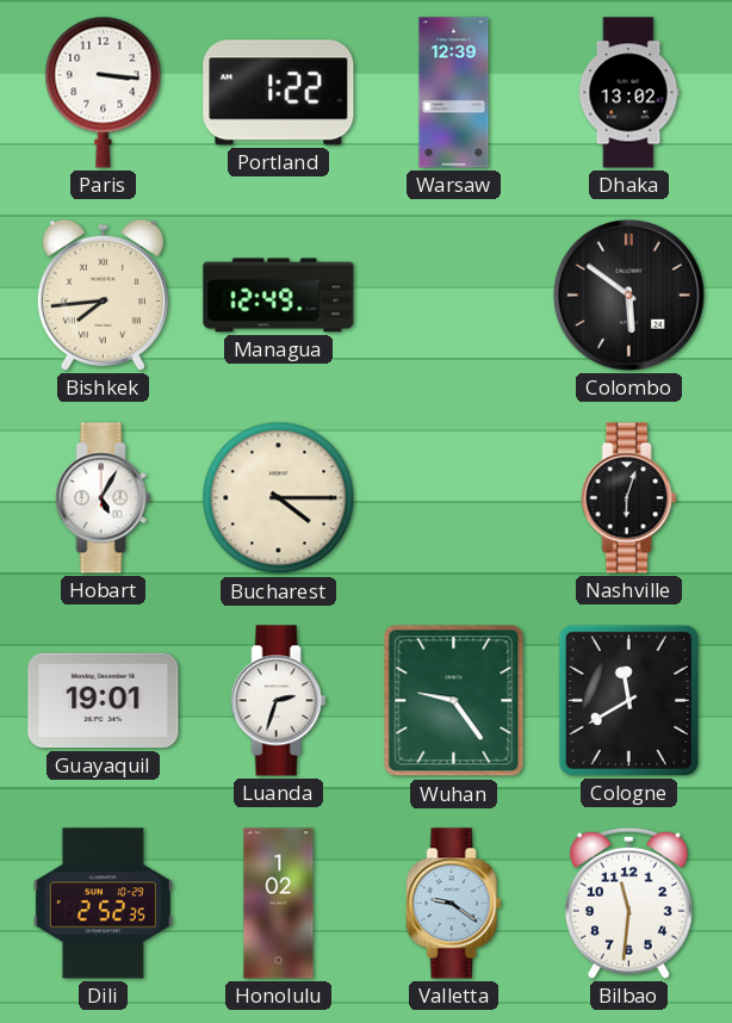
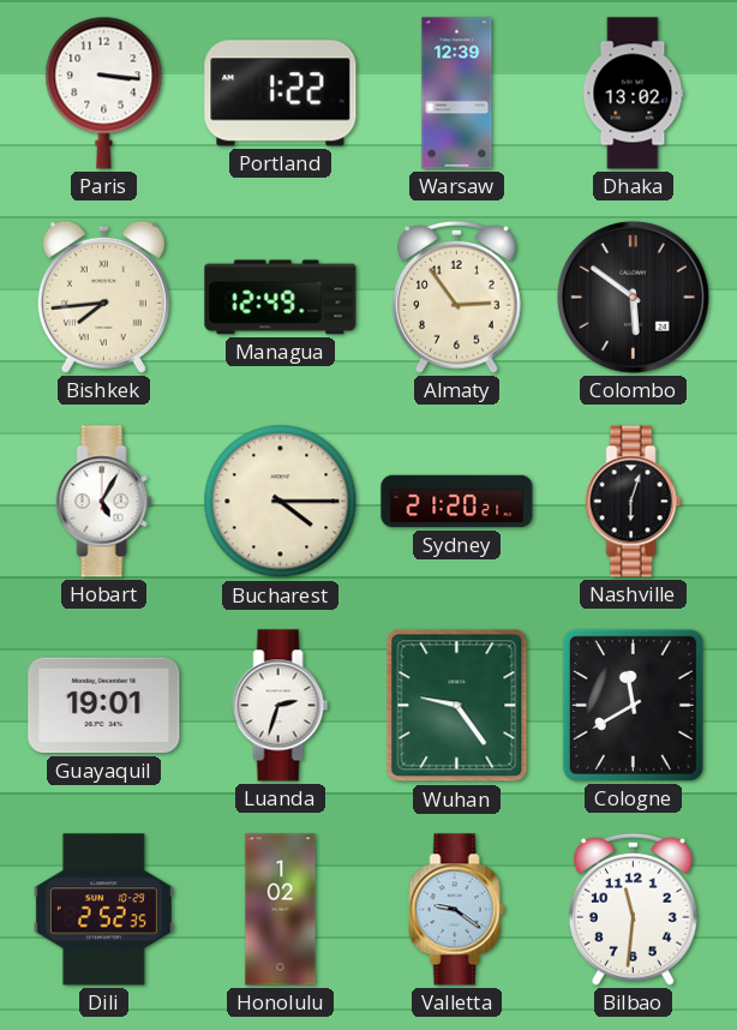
Almaty: none -> 2:54 (456, 297)
Sydney: none -> 21:20 (457, 502)
